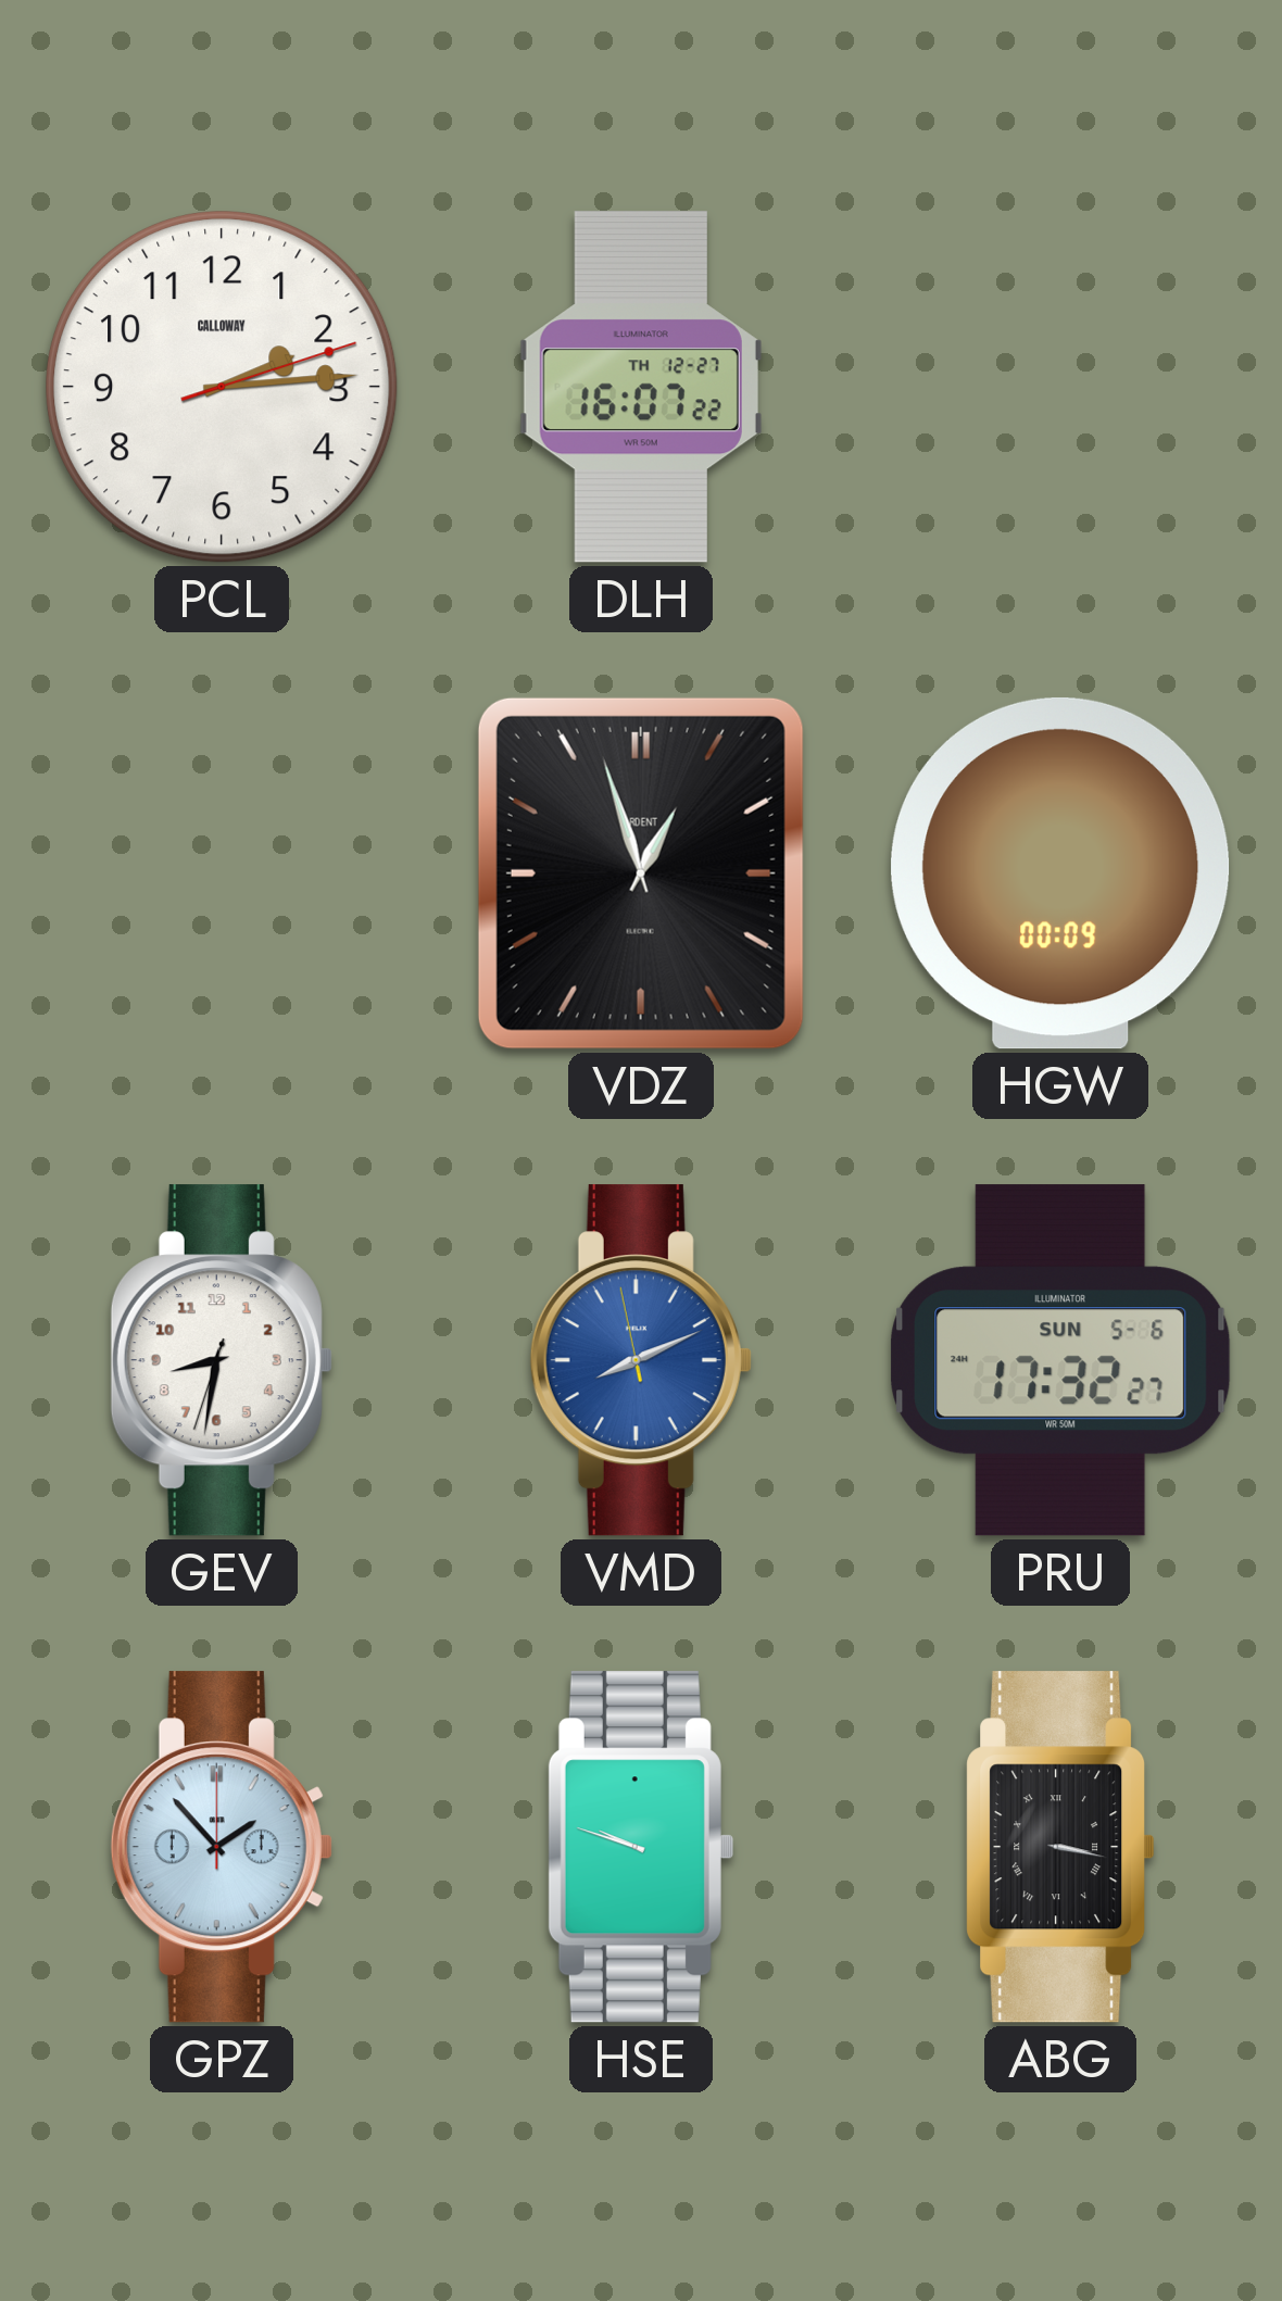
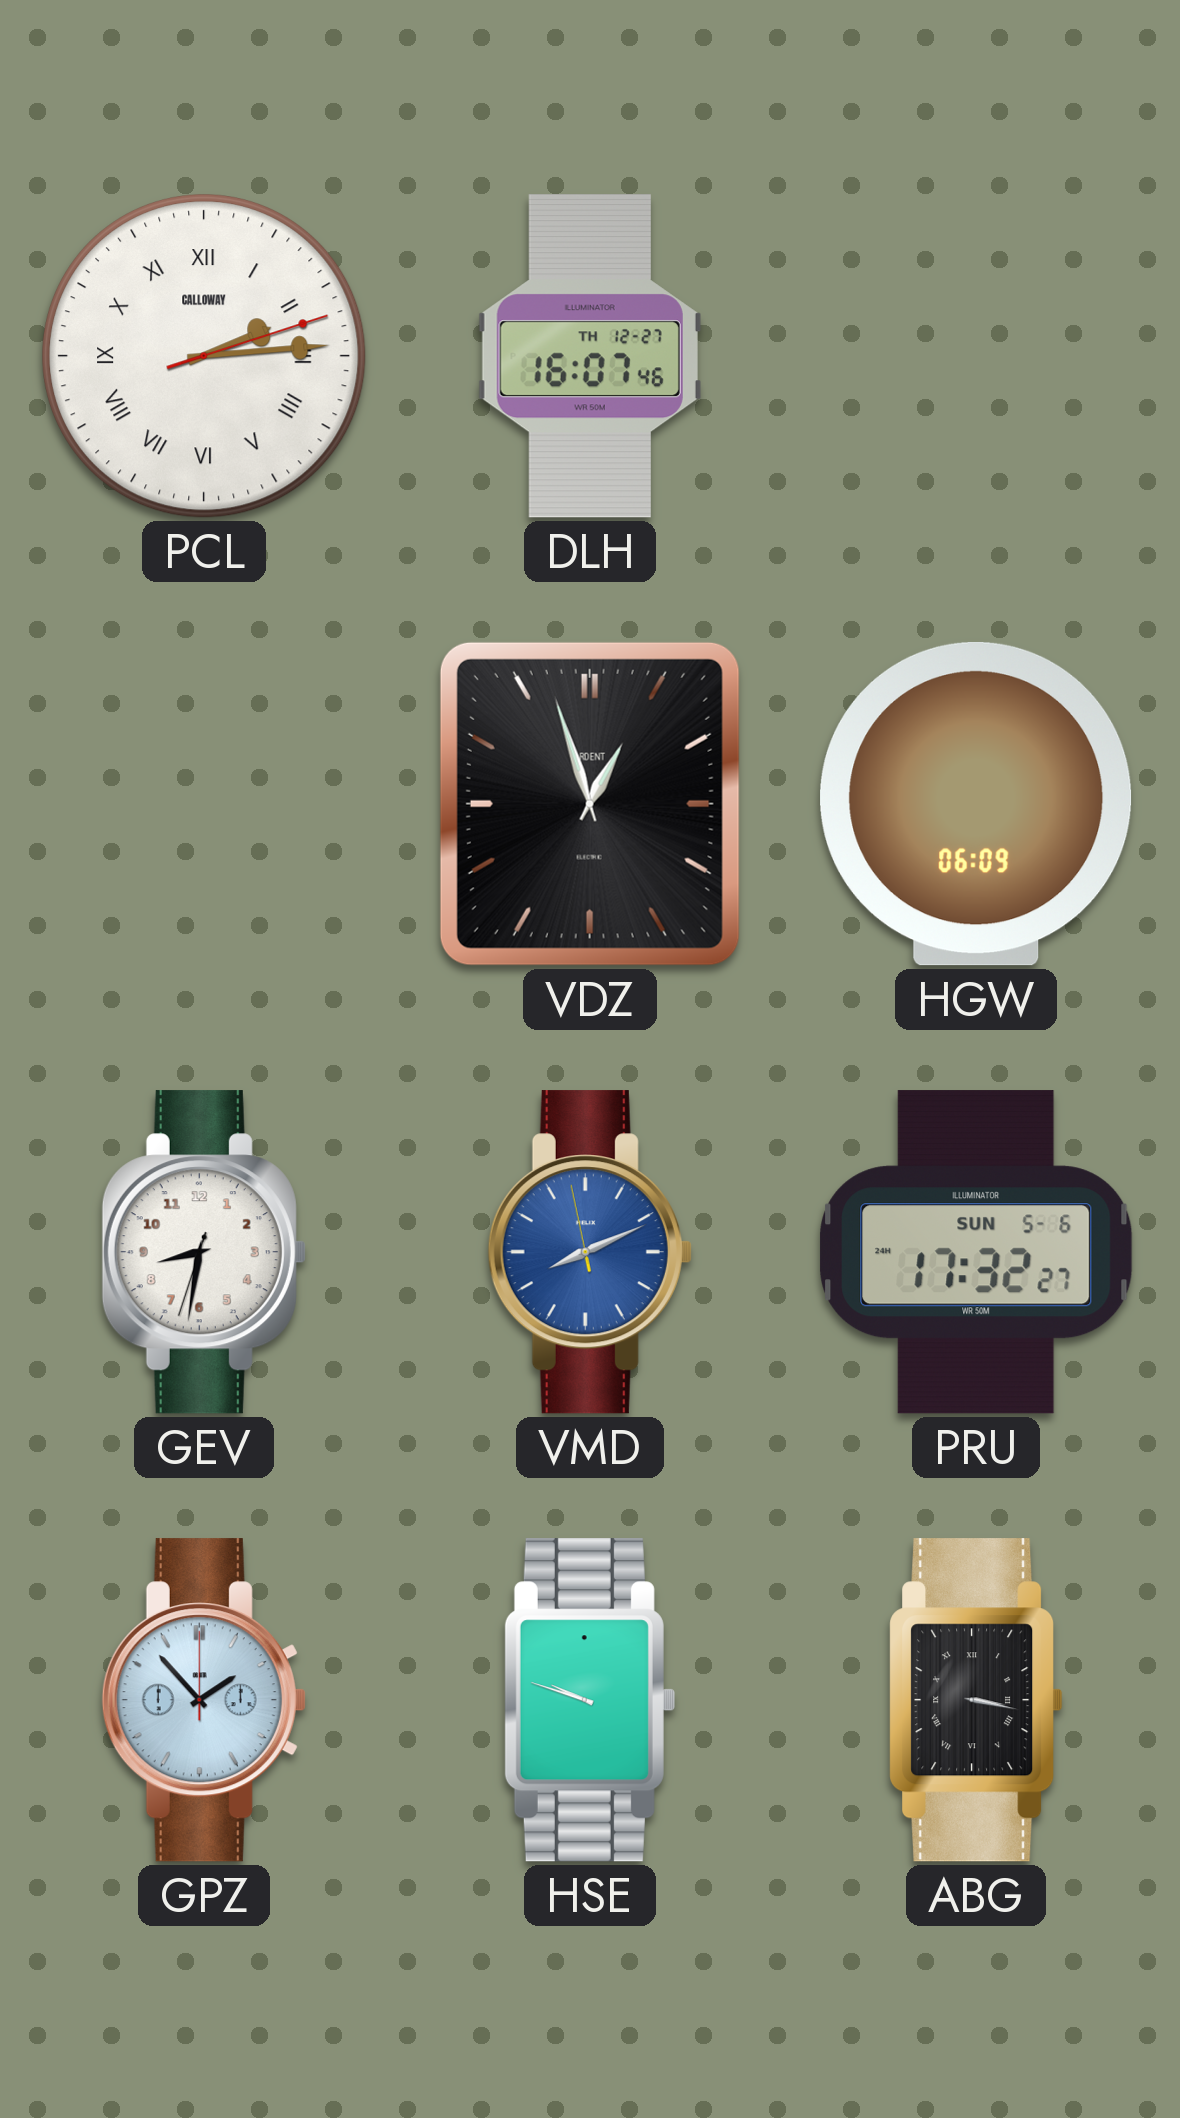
PCL numerals: Arabic -> Roman (204, 356)
DLH: 16:07:22 -> 16:07:46 (590, 356)
HGW: 00:09 -> 06:09 (976, 804)
